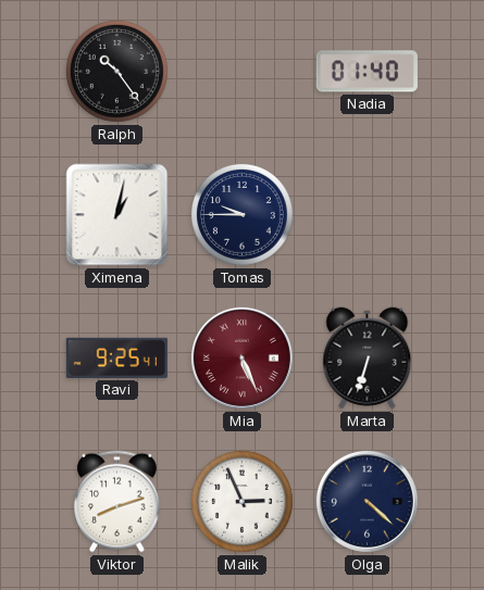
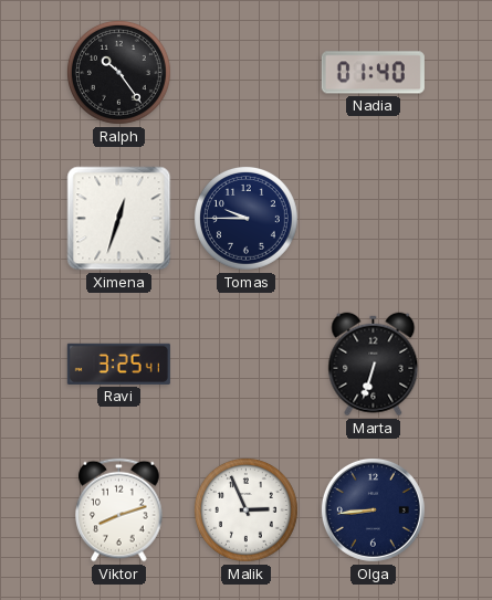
Ximena: 1:02 -> 12:33 (119, 219)
Ravi: 9:25 -> 3:25 (118, 364)
Mia: 5:26 -> none (241, 357)
Olga: 4:22 -> 8:44 (373, 509)
